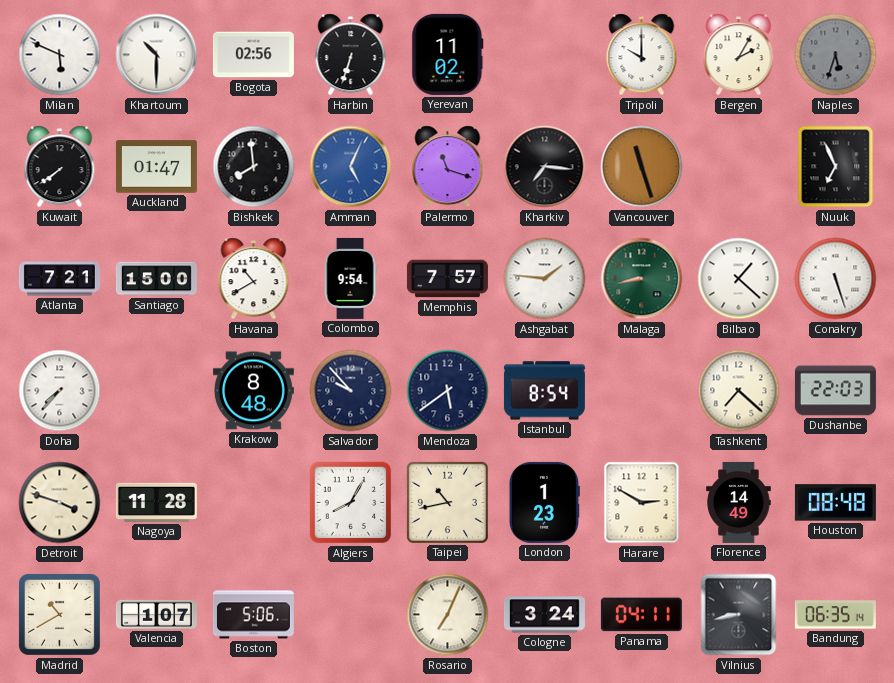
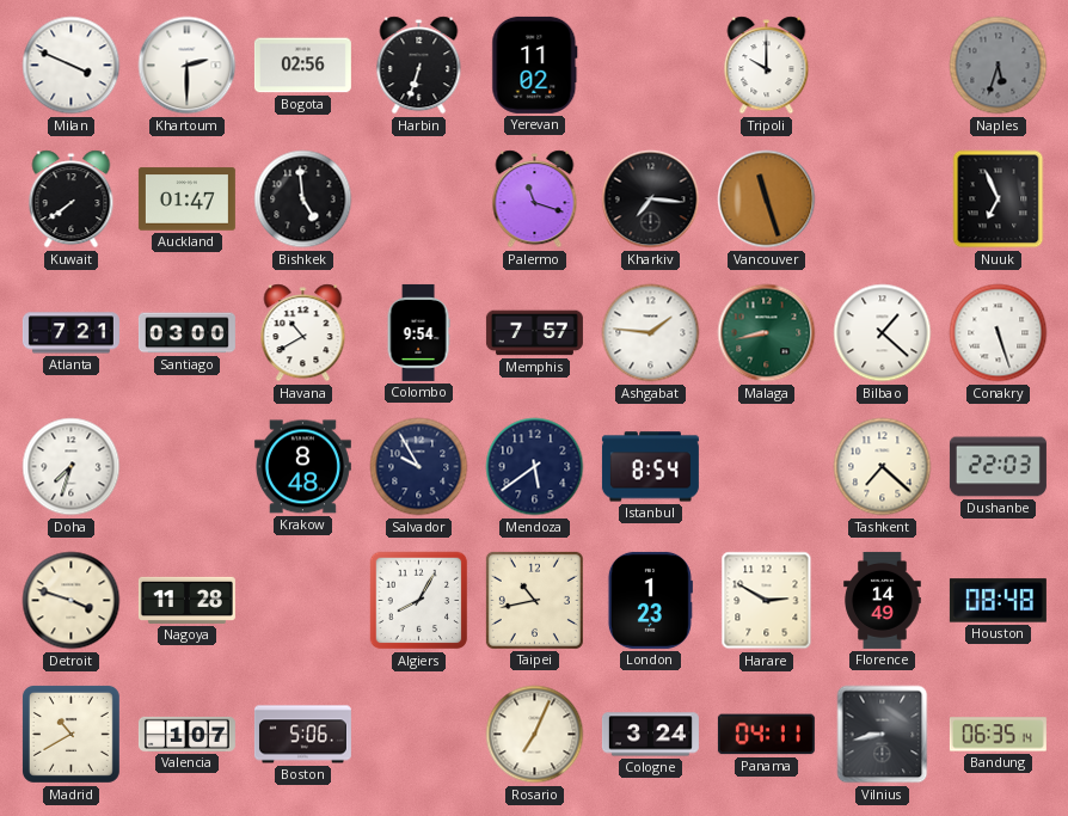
Milan: 5:49 -> 3:49 (72, 66)
Khartoum: 10:30 -> 2:30 (188, 66)
Bergen: 2:05 -> none (739, 55)
Bishkek: 7:59 -> 4:59 (303, 200)
Amman: 5:04 -> none (351, 167)
Santiago: 15:00 -> 03:00 (186, 333)
Doha: 7:37 -> 7:33 (72, 467)
Salvador: 9:53 -> 9:55 (419, 467)
